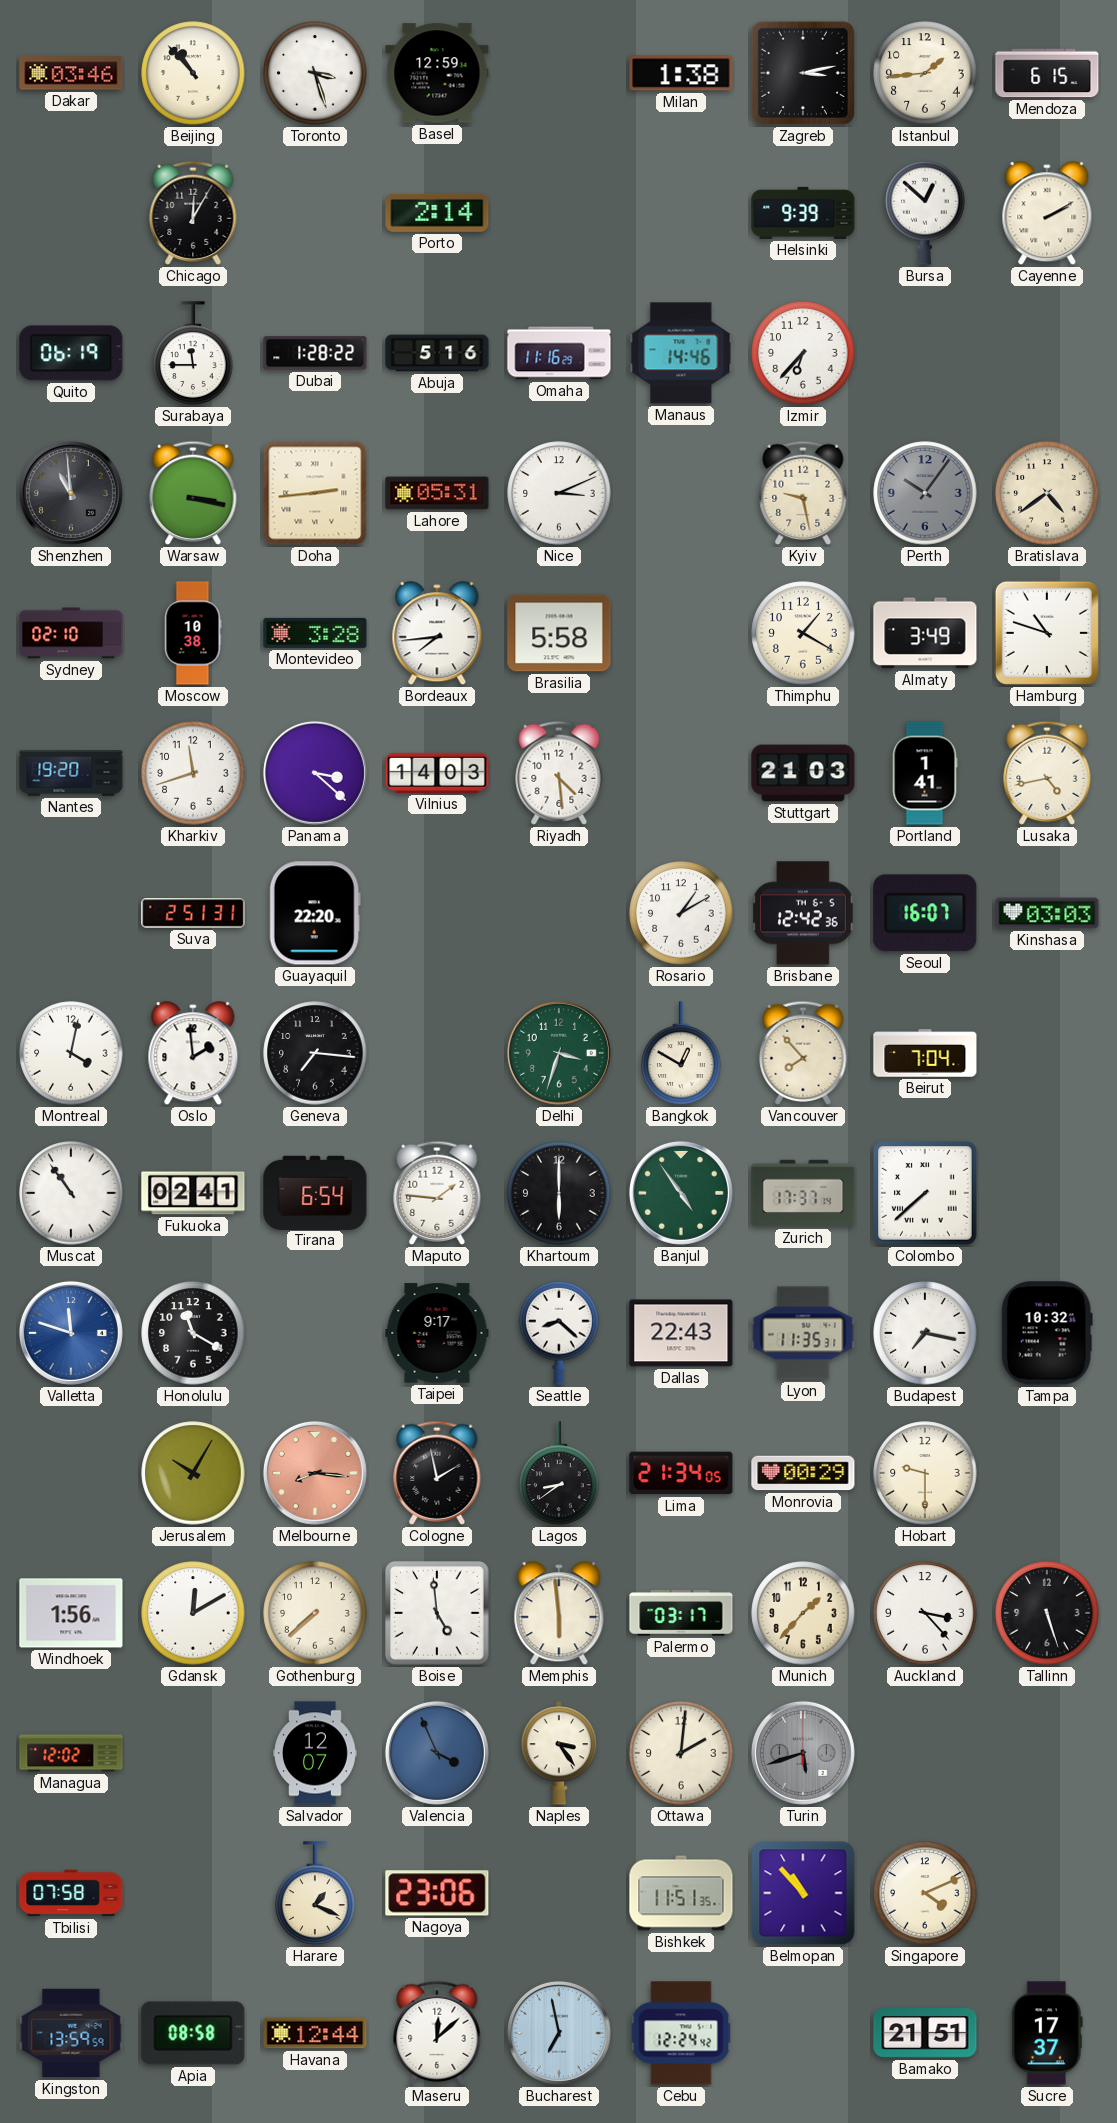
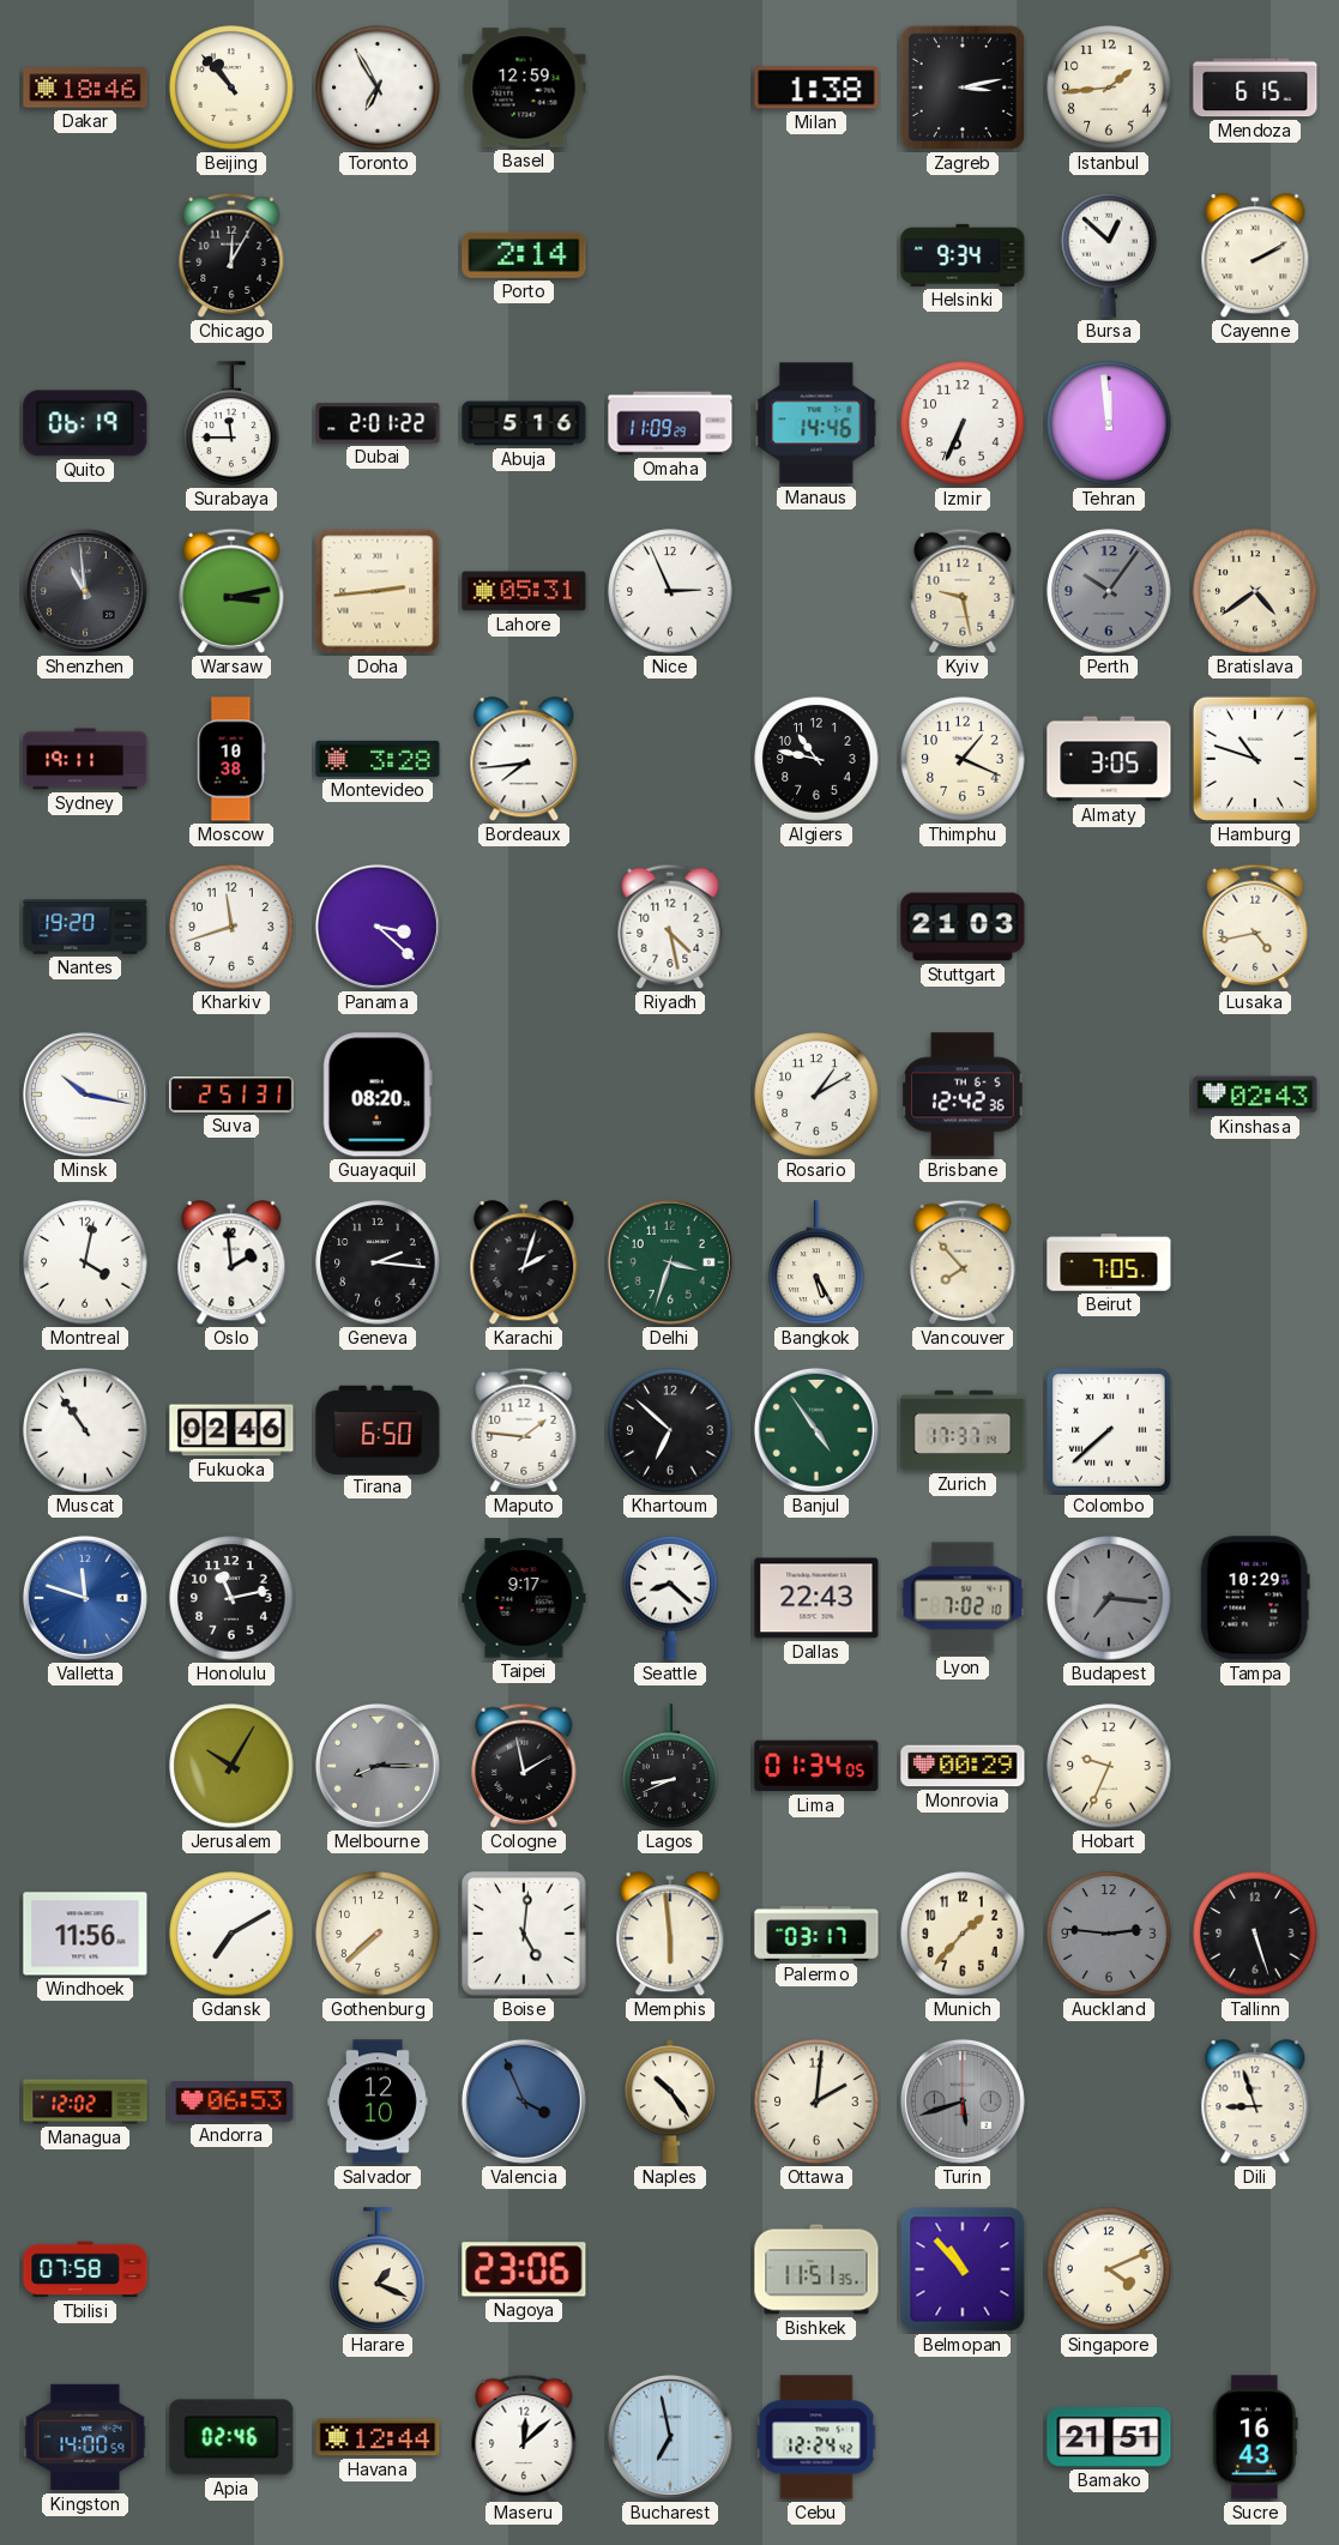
Dakar: 03:46 -> 18:46 (85, 88)
Toronto: 3:27 -> 6:55 (378, 88)
Helsinki: 9:39 -> 9:34 (963, 255)
Dubai: 1:28 -> 2:01 (378, 423)
Omaha: 11:16 -> 11:09 (670, 423)
Izmir: 6:37 -> 6:34 (963, 423)
Tehran: none -> 11:59 (1109, 423)
Warsaw: 3:17 -> 3:13 (231, 591)
Nice: 3:11 -> 2:56 (670, 591)
Sydney: 02:10 -> 19:11 (85, 759)
Brasilia: 5:58 -> none (559, 633)
Algiers: none -> 10:47 (816, 759)
Thimphu: 1:20 -> 1:19 (963, 759)
Almaty: 3:49 -> 3:05 (1109, 759)
Vilnius: 14:03 -> none (437, 773)
Riyadh: 4:29 -> 4:28 (670, 927)
Portland: 1:41 -> none (925, 773)
Minsk: none -> 10:17 (85, 1094)
Guayaquil: 22:20 -> 08:20 (378, 1094)
Seoul: 16:07 -> none (925, 913)
Kinshasa: 03:03 -> 02:43 (1255, 1094)
Geneva: 7:16 -> 2:16 (378, 1262)
Karachi: none -> 2:03 (524, 1264)
Bangkok: 12:50 -> 5:25 (816, 1262)
Beirut: 7:04 -> 7:05 (1109, 1262)
Fukuoka: 02:41 -> 02:46 (231, 1430)
Tirana: 6:54 -> 6:50 (378, 1429)
Khartoum: 6:00 -> 6:52 (670, 1430)
Honolulu: 11:20 -> 11:13 (231, 1598)
Lyon: 11:35 -> 7:02 (963, 1598)
Budapest: 7:17 -> 7:16 (1109, 1598)
Budapest dial: white -> grey (1109, 1598)
Tampa: 10:32 -> 10:29 (1255, 1598)
Melbourne: 8:16 -> 8:15 (378, 1766)
Melbourne dial: salmon -> grey (378, 1766)
Lagos: 8:39 -> 8:41 (670, 1766)
Lima: 21:34 -> 01:34 (816, 1766)
Hobart: 9:30 -> 9:34 (1109, 1766)
Windhoek: 1:56 -> 11:56 (85, 1934)
Gdansk: 12:10 -> 7:10 (231, 1934)
Boise: 4:59 -> 5:01 (524, 1934)
Auckland: 3:23 -> 2:46 (1109, 1934)
Auckland dial: white -> grey (1109, 1934)
Andorra: none -> 06:53 (231, 2101)
Salvador: 12:07 -> 12:10 (379, 2101)
Naples: 3:24 -> 10:24 (670, 2101)
Dili: none -> 8:57 (1255, 2103)
Kingston: 13:59 -> 14:00 (85, 2437)
Apia: 08:58 -> 02:46 (231, 2437)
Sucre: 17:37 -> 16:43 (1255, 2437)
